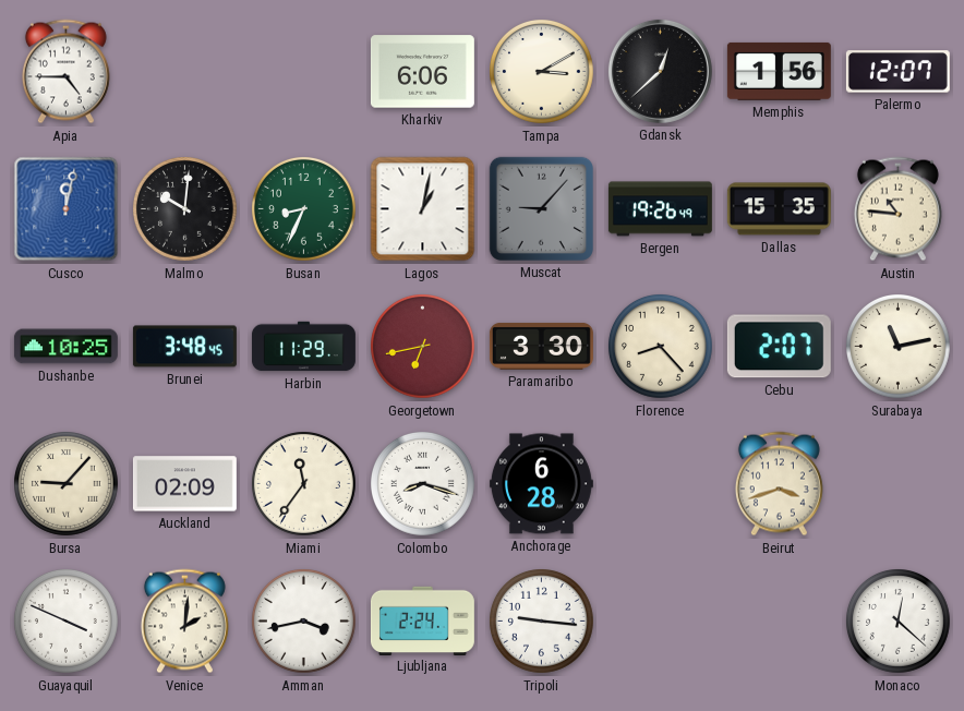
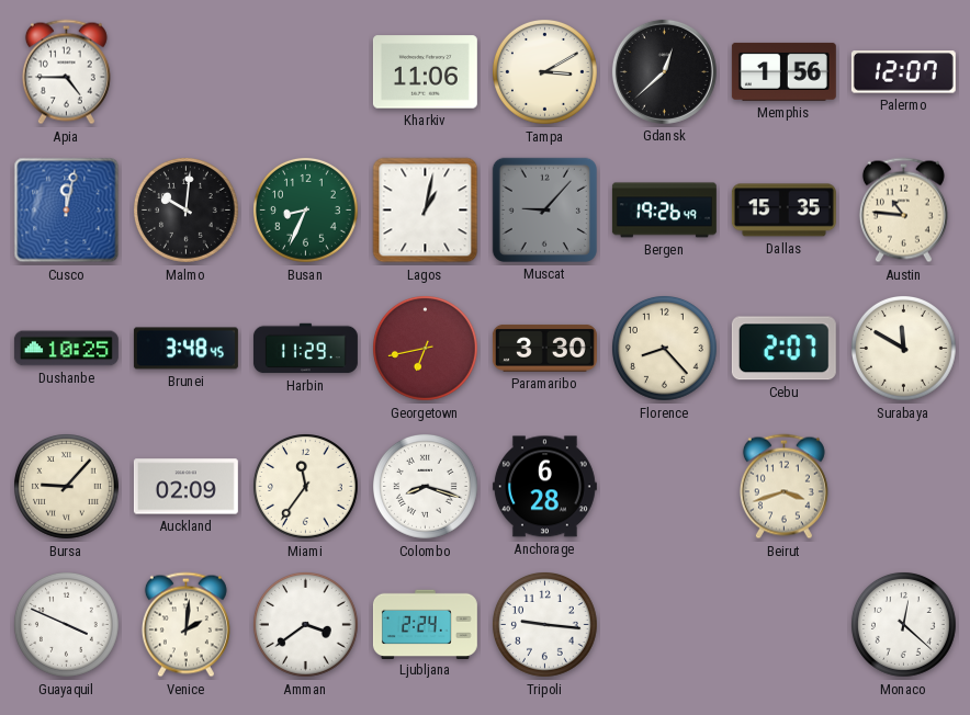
Kharkiv: 6:06 -> 11:06 (425, 72)
Surabaya: 11:13 -> 11:50 (904, 349)
Amman: 3:43 -> 3:39 (306, 625)
